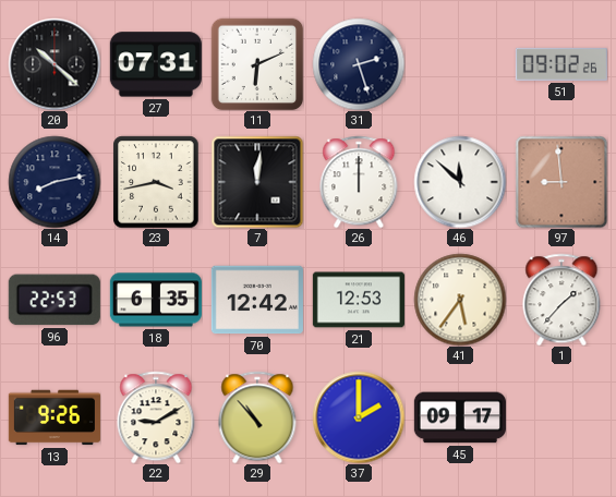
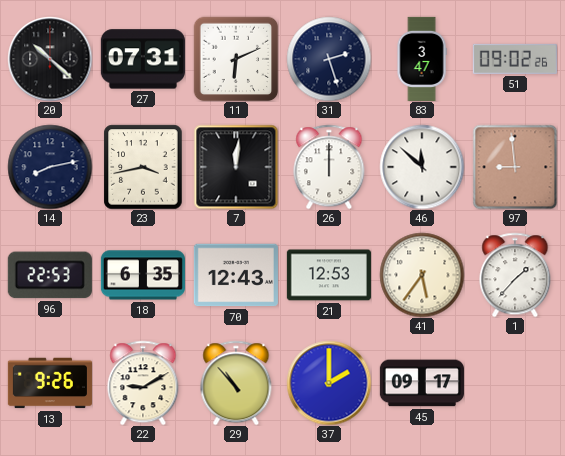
83: none -> 3:47 (422, 59)
70: 12:42 -> 12:43 (236, 275)
